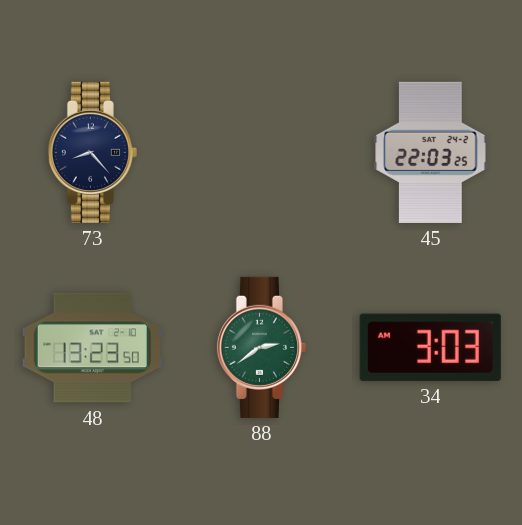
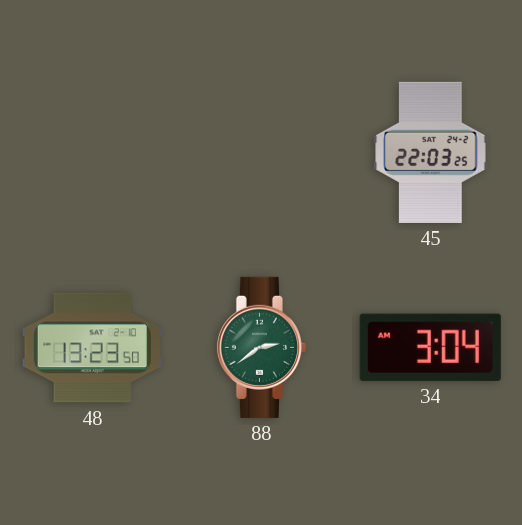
73: 8:23 -> none (92, 152)
34: 3:03 -> 3:04 (430, 347)
